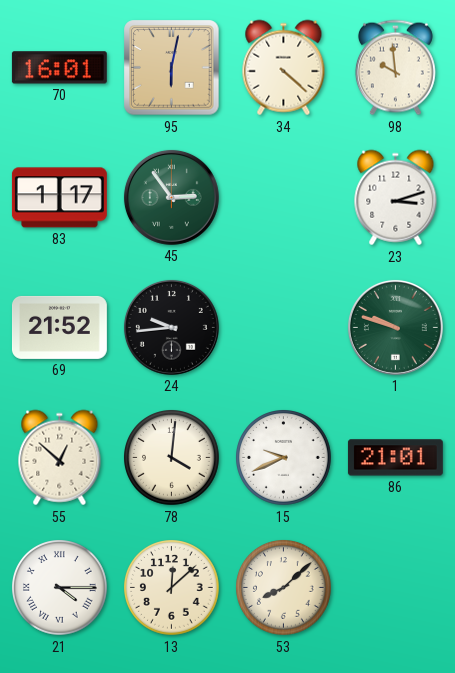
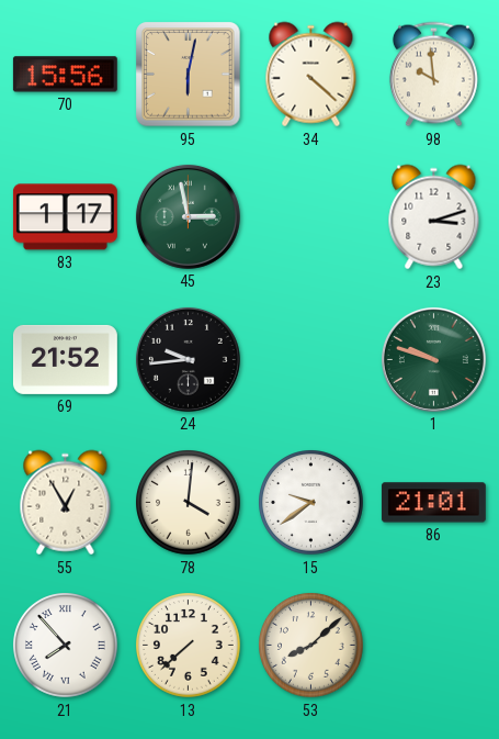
70: 16:01 -> 15:56 (65, 75)
45: 2:54 -> 2:58 (188, 216)
55: 12:52 -> 12:55 (66, 503)
15: 9:41 -> 9:39 (311, 503)
21: 4:15 -> 7:53 (66, 646)
13: 12:08 -> 7:38 (189, 646)
